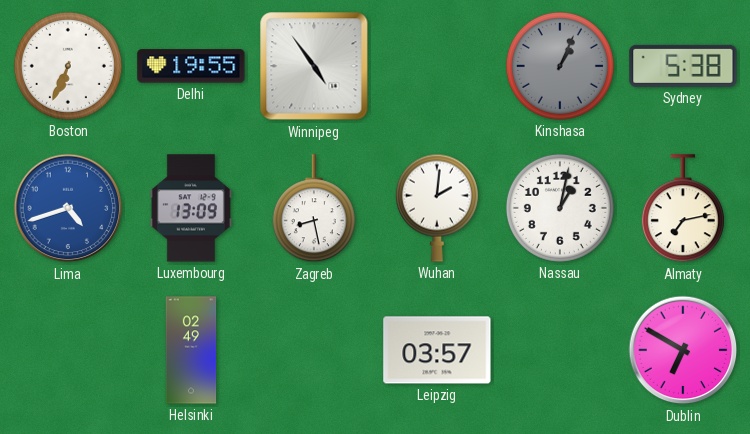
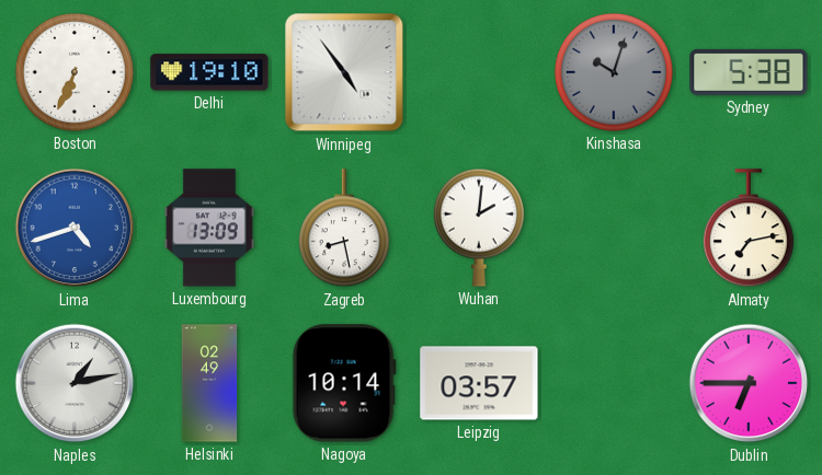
Delhi: 19:55 -> 19:10 (209, 72)
Kinshasa: 1:04 -> 10:03 (614, 72)
Nassau: 1:02 -> none (560, 208)
Naples: none -> 1:13 (75, 383)
Nagoya: none -> 10:14 (344, 383)
Dublin: 6:50 -> 6:45 (749, 383)
